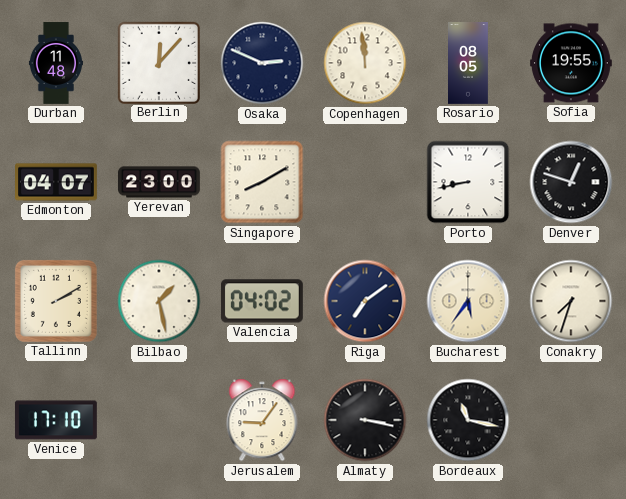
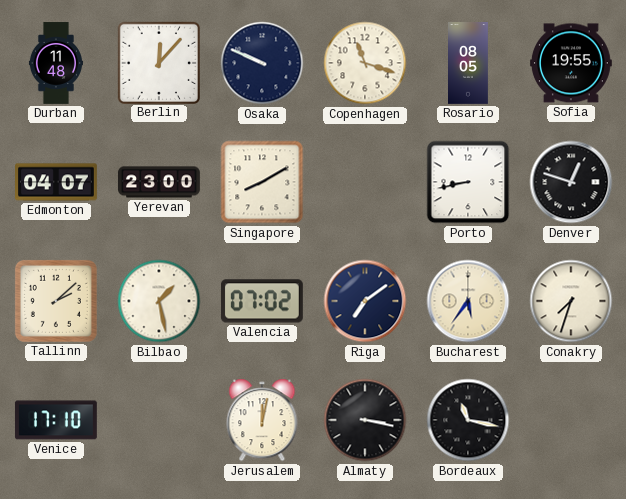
Osaka: 2:49 -> 9:49 (262, 63)
Copenhagen: 11:59 -> 11:18 (365, 63)
Tallinn: 2:10 -> 2:08 (56, 301)
Valencia: 04:02 -> 07:02 (262, 301)
Jerusalem: 9:06 -> 12:02 (262, 420)
